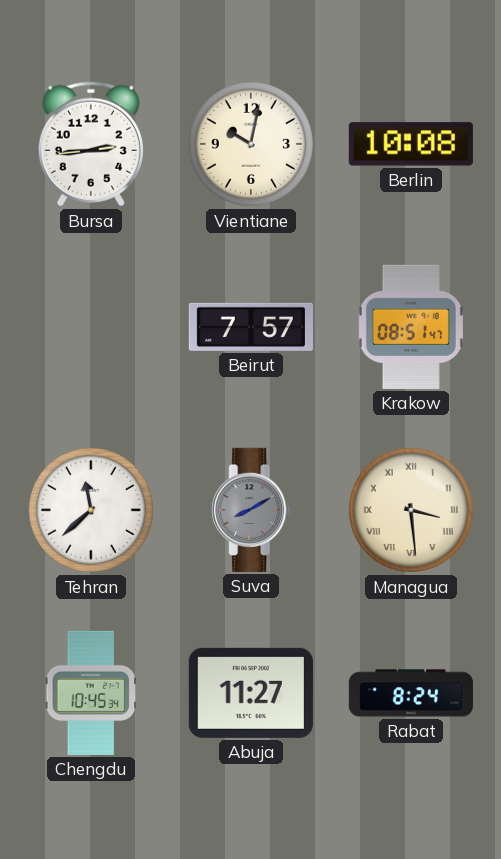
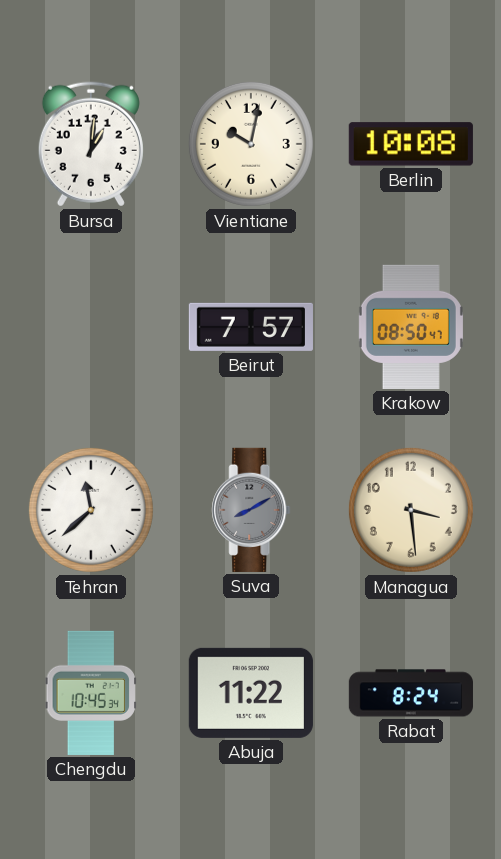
Bursa: 2:44 -> 1:01 (91, 144)
Krakow: 08:51 -> 08:50 (411, 327)
Managua numerals: Roman -> Arabic (411, 510)
Abuja: 11:27 -> 11:22 (251, 693)
